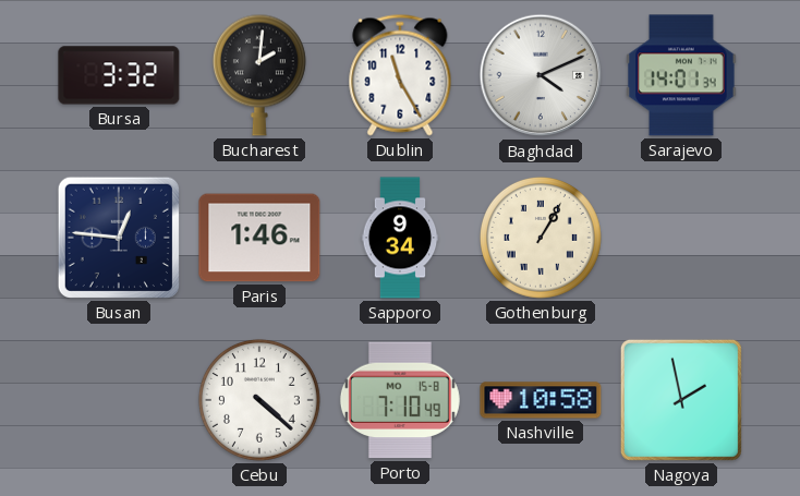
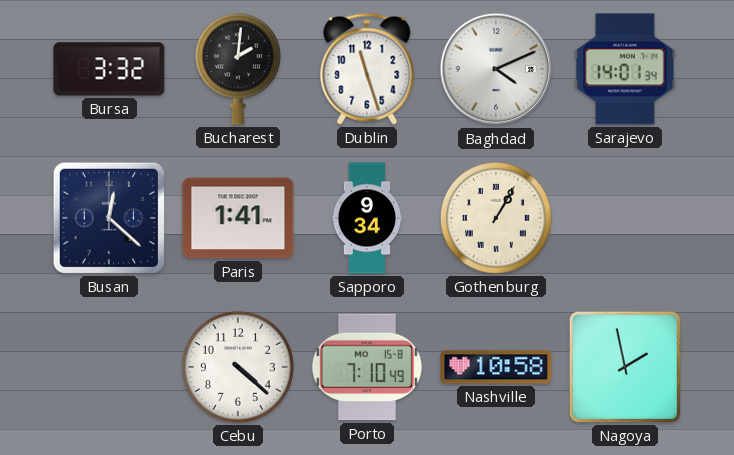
Dublin: 11:25 -> 11:27 (367, 69)
Busan: 12:46 -> 12:22 (109, 218)
Paris: 1:46 -> 1:41 (238, 218)
